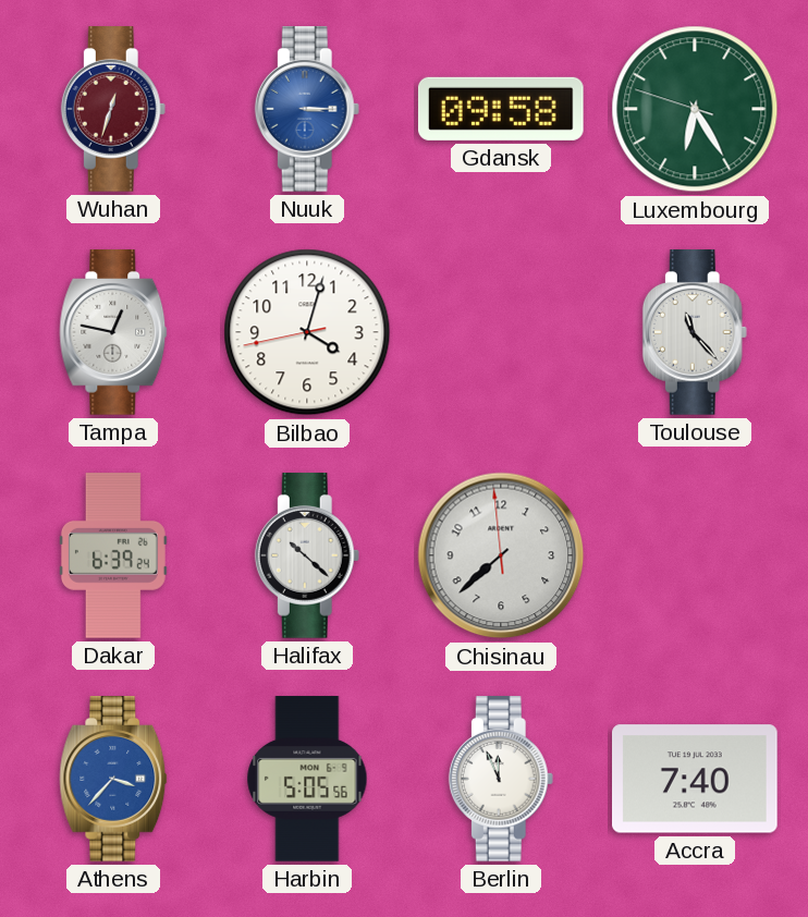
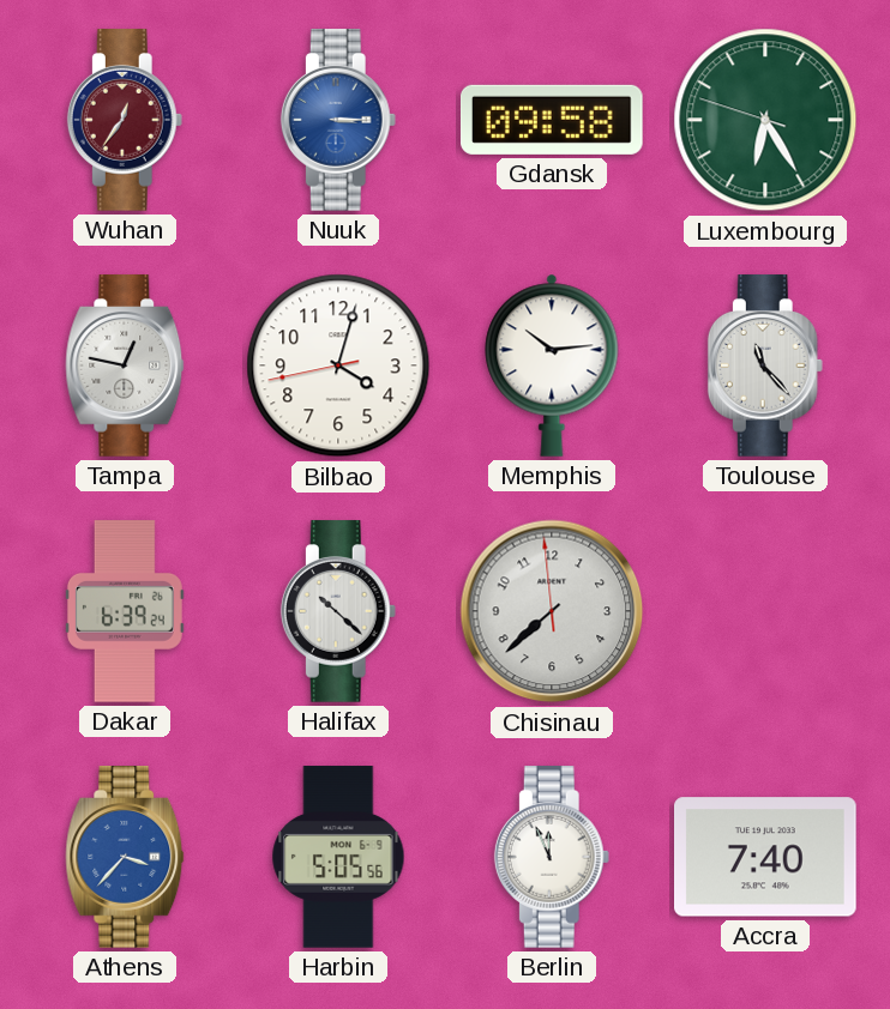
Wuhan: 12:33 -> 12:36 (125, 120)
Memphis: none -> 10:14 (552, 365)
